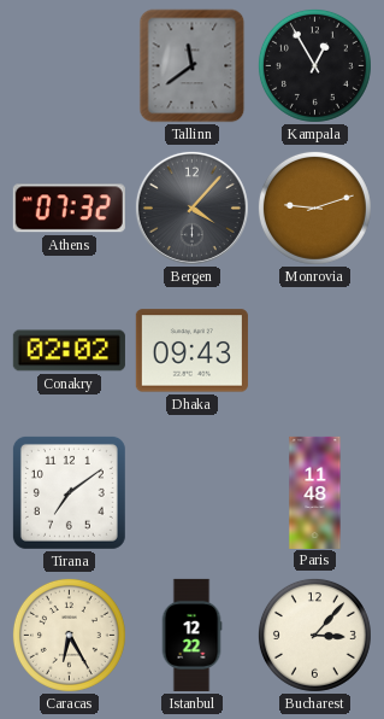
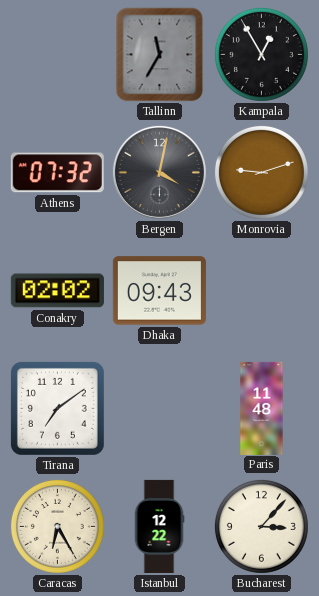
Tallinn: 11:39 -> 11:35 (160, 55)
Bergen: 4:07 -> 4:02 (159, 172)
